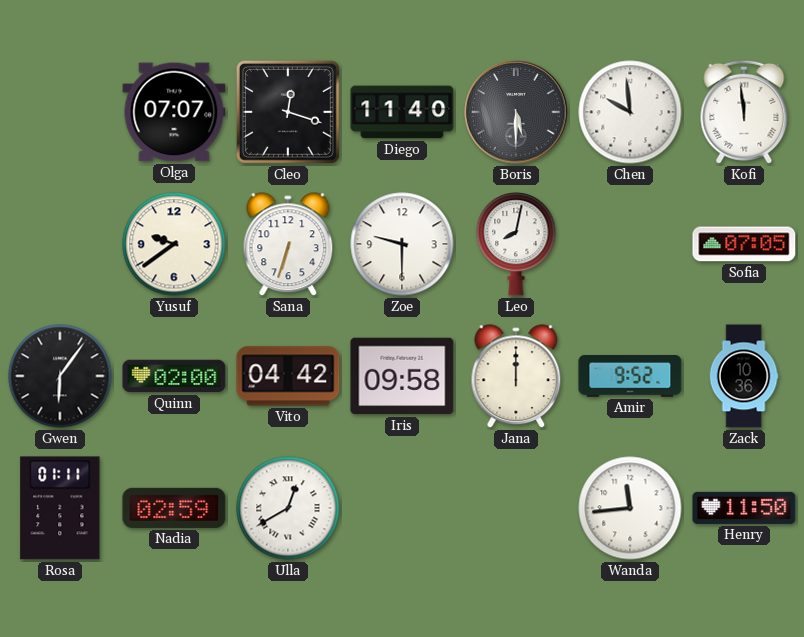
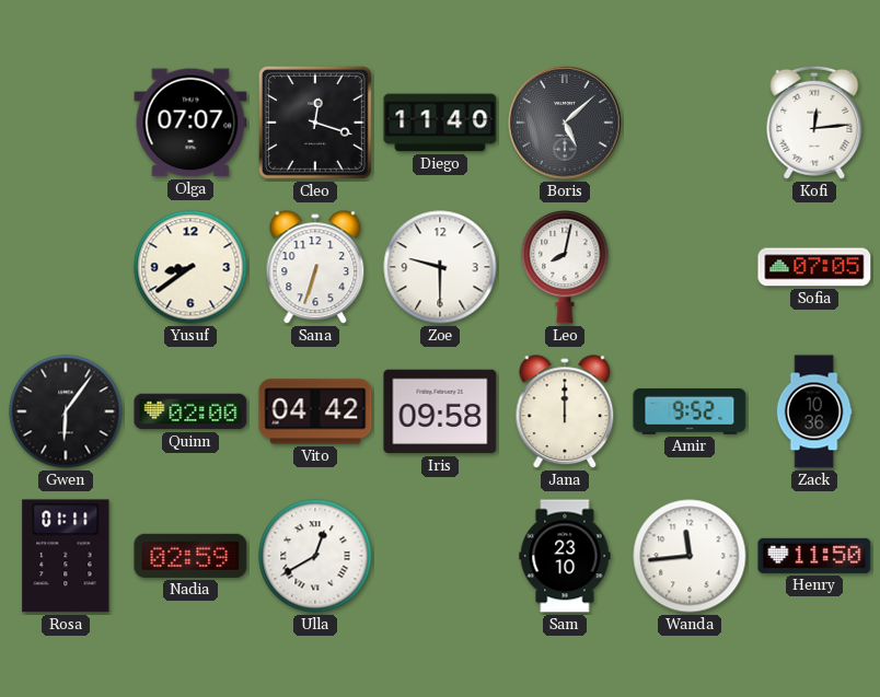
Boris: 5:30 -> 5:08 (565, 123)
Chen: 9:59 -> none (630, 112)
Kofi: 11:59 -> 12:14 (814, 123)
Yusuf: 9:39 -> 8:39 (190, 267)
Sam: none -> 23:10 (565, 556)
